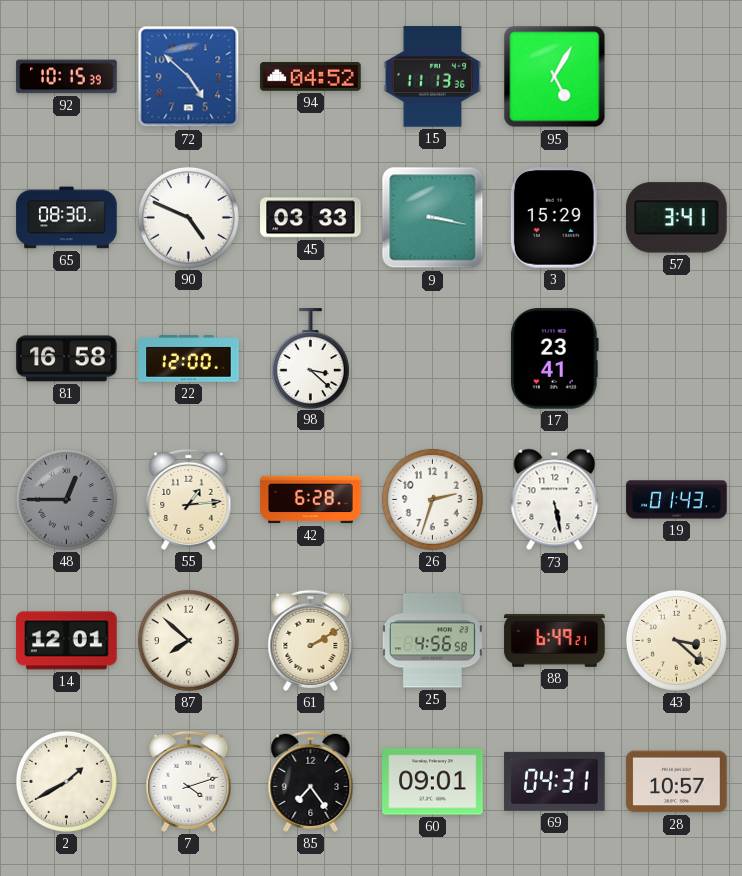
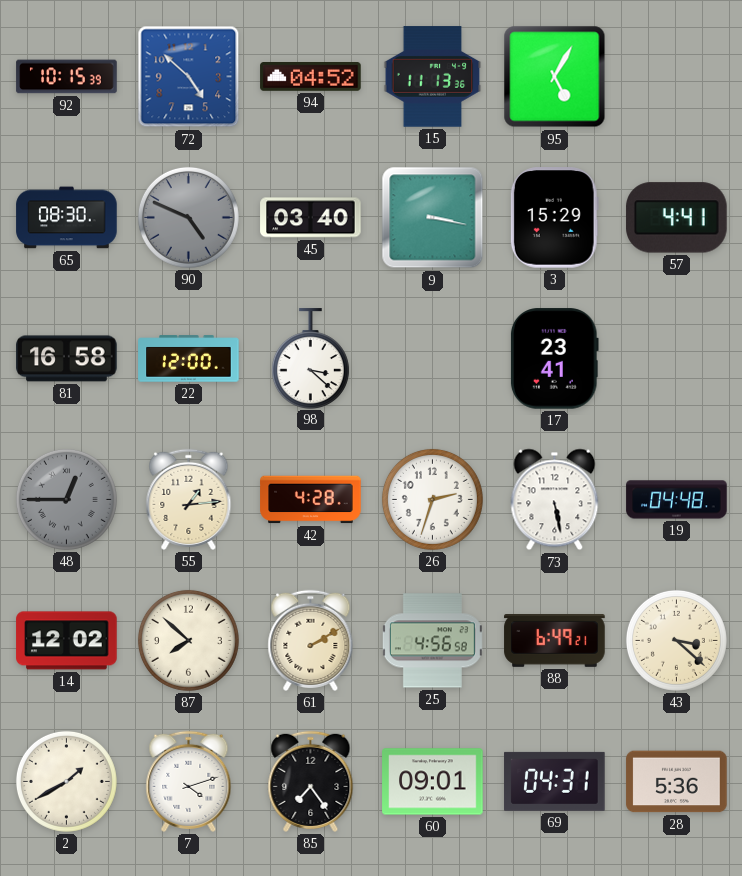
90 dial: white -> grey (188, 217)
45: 03:33 -> 03:40 (311, 218)
57: 3:41 -> 4:41 (677, 218)
42: 6:28 -> 4:28 (311, 500)
19: 01:43 -> 04:48 (677, 500)
14: 12:01 -> 12:02 (67, 641)
28: 10:57 -> 5:36 (677, 782)
